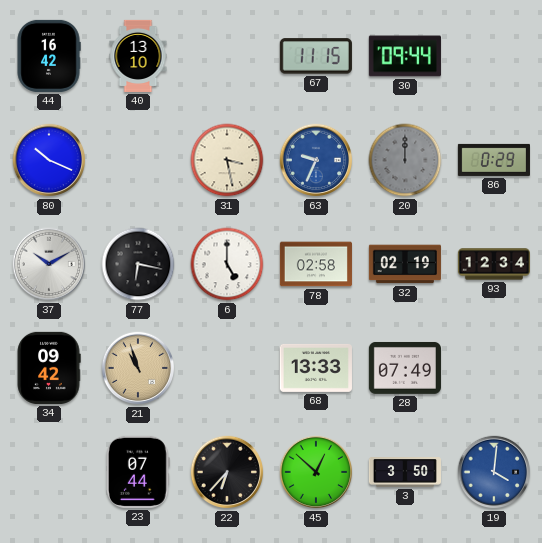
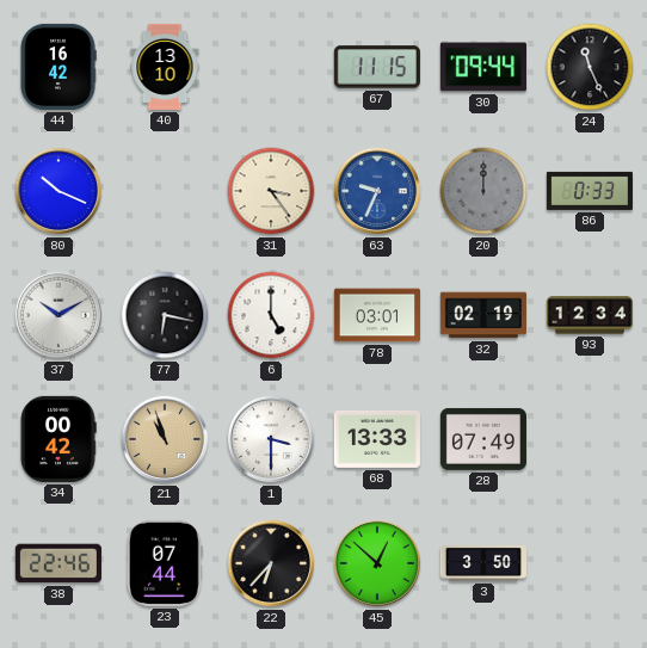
24: none -> 11:26 (590, 67)
31: 3:28 -> 3:24 (271, 191)
86: 0:29 -> 0:33 (590, 191)
78: 02:58 -> 03:01 (377, 315)
34: 09:42 -> 00:42 (58, 439)
1: none -> 3:30 (271, 439)
38: none -> 22:46 (58, 563)
19: 4:01 -> none (494, 472)
